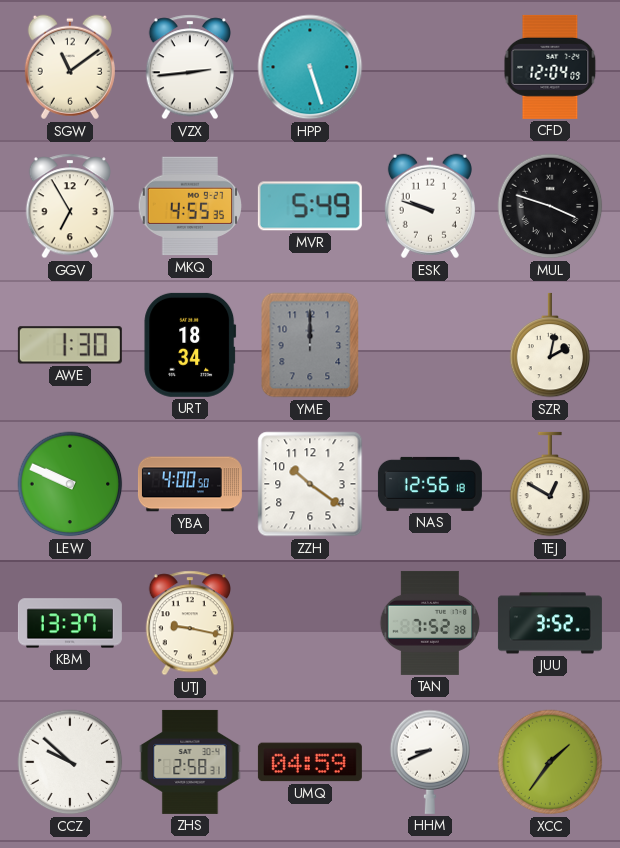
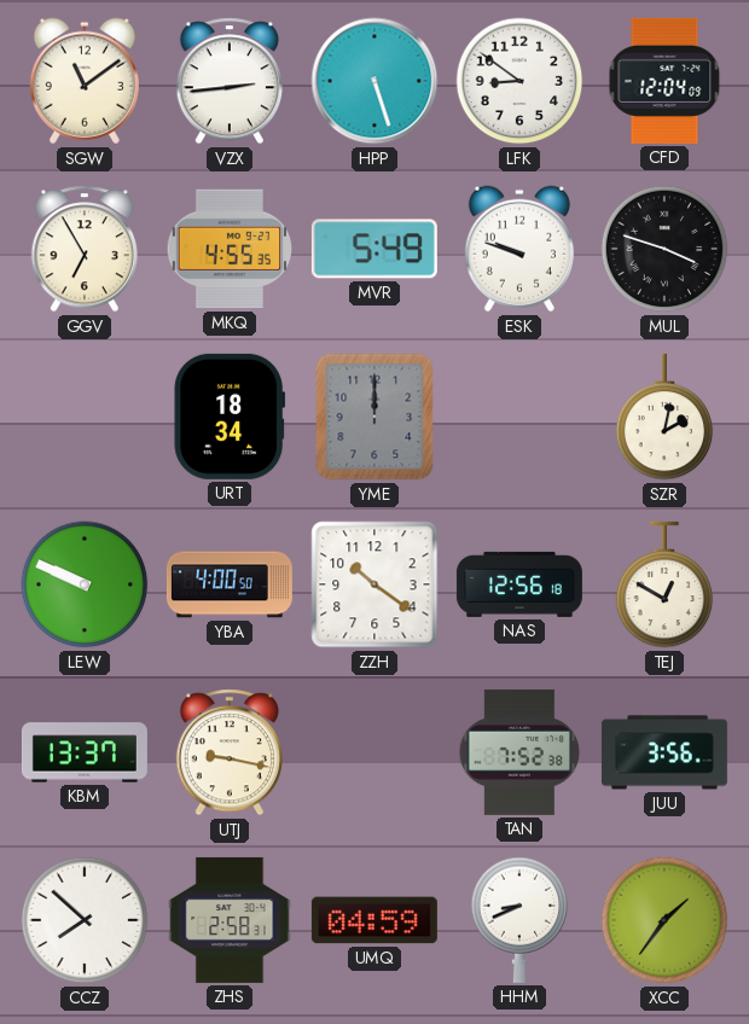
LFK: none -> 8:51 (519, 81)
AWE: 1:30 -> none (70, 345)
JUU: 3:52 -> 3:56 (664, 752)
CCZ: 9:52 -> 7:52 (85, 920)
